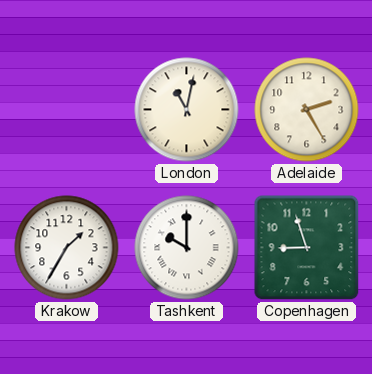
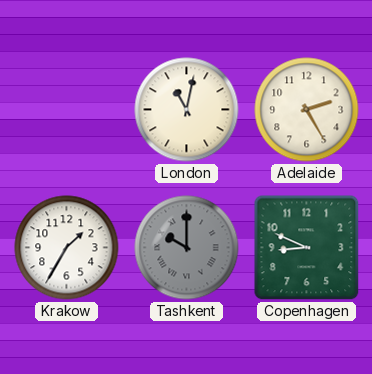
Tashkent dial: white -> grey (187, 248)
Copenhagen: 8:57 -> 8:49 (307, 248)
